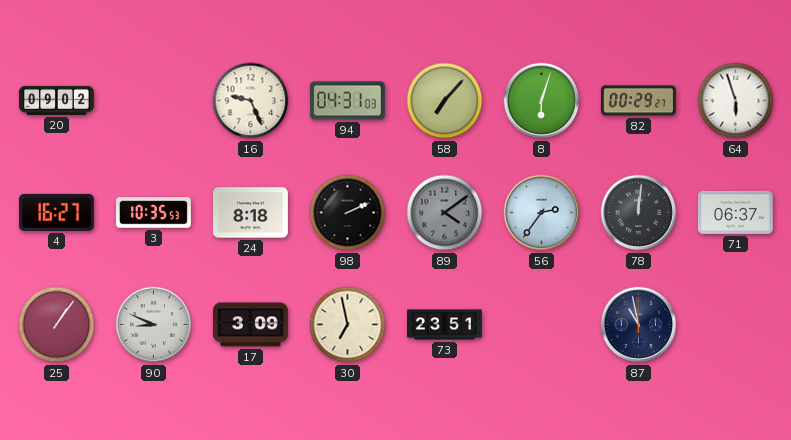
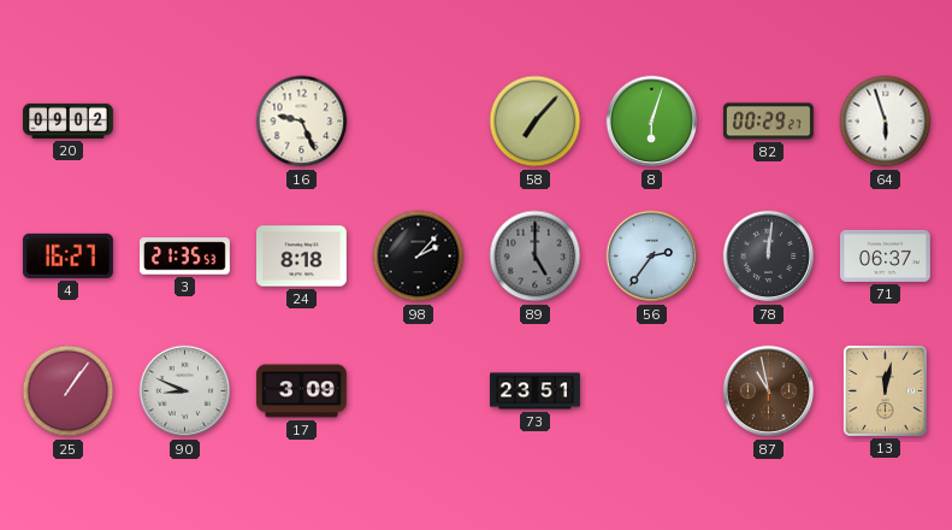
94: 04:31 -> none (347, 101)
3: 10:35 -> 21:35 (185, 257)
98: 2:11 -> 2:07 (419, 257)
89: 4:09 -> 5:00 (536, 257)
30: 6:58 -> none (348, 325)
87 dial: navy -> brown (769, 391)
13: none -> 12:02 (885, 390)
